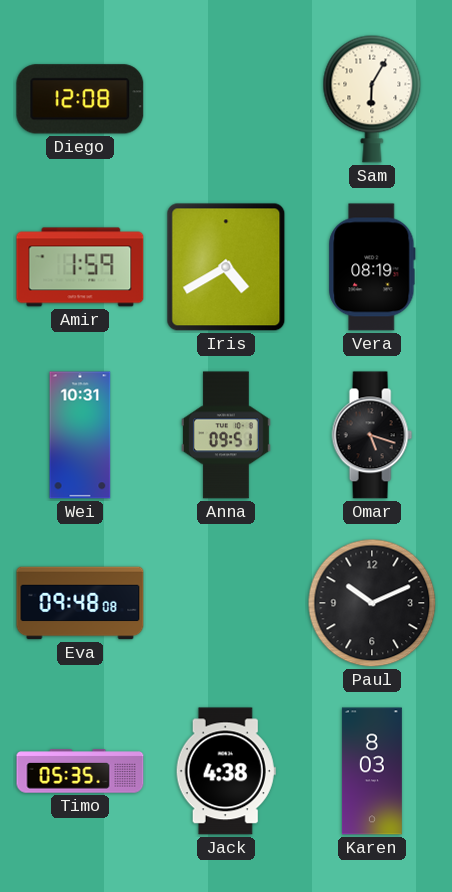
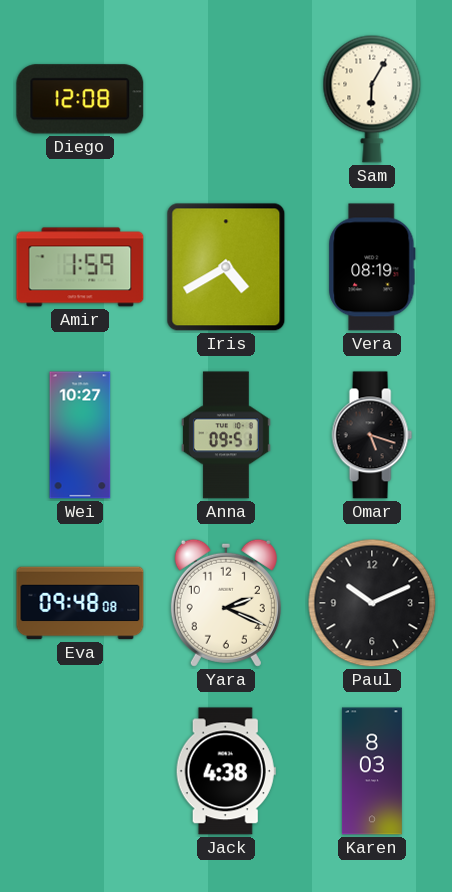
Wei: 10:31 -> 10:27 (80, 435)
Yara: none -> 2:19 (226, 603)
Timo: 05:35 -> none (80, 771)
